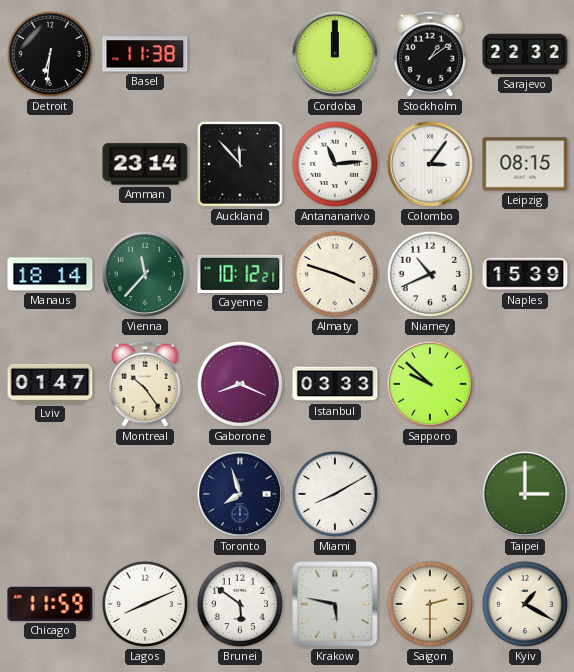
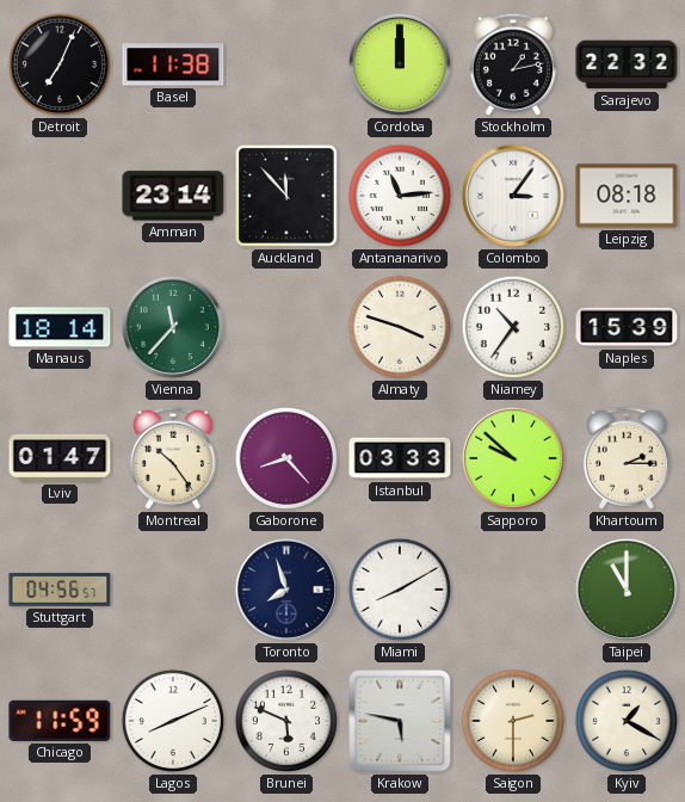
Detroit: 6:31 -> 7:04 (60, 64)
Stockholm: 1:09 -> 1:13 (513, 64)
Leipzig: 08:15 -> 08:18 (627, 196)
Cayenne: 10:12 -> none (240, 274)
Niamey: 10:41 -> 10:36 (513, 327)
Gaborone: 8:19 -> 8:23 (286, 458)
Khartoum: none -> 2:15 (627, 458)
Stuttgart: none -> 04:56 (60, 590)
Taipei: 3:00 -> 11:00 (627, 590)
Brunei: 5:51 -> 5:49 (286, 721)
